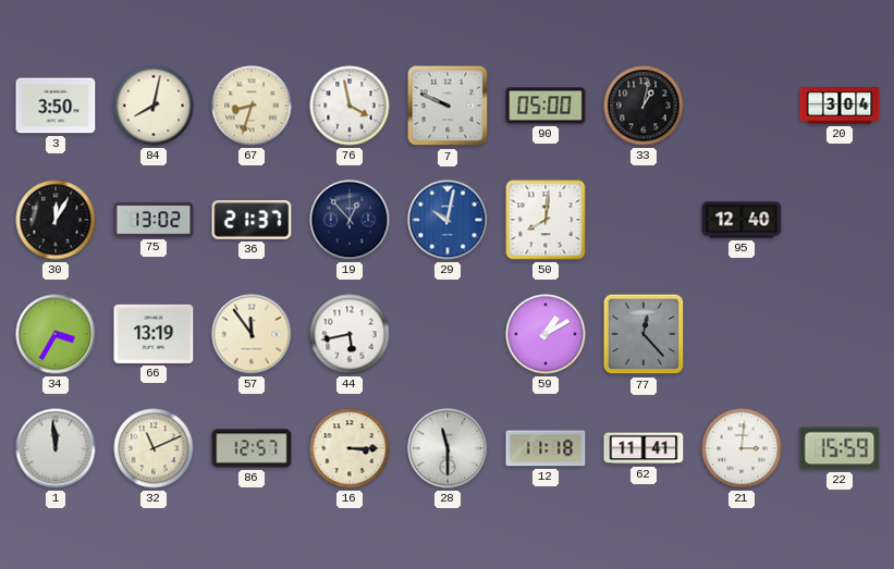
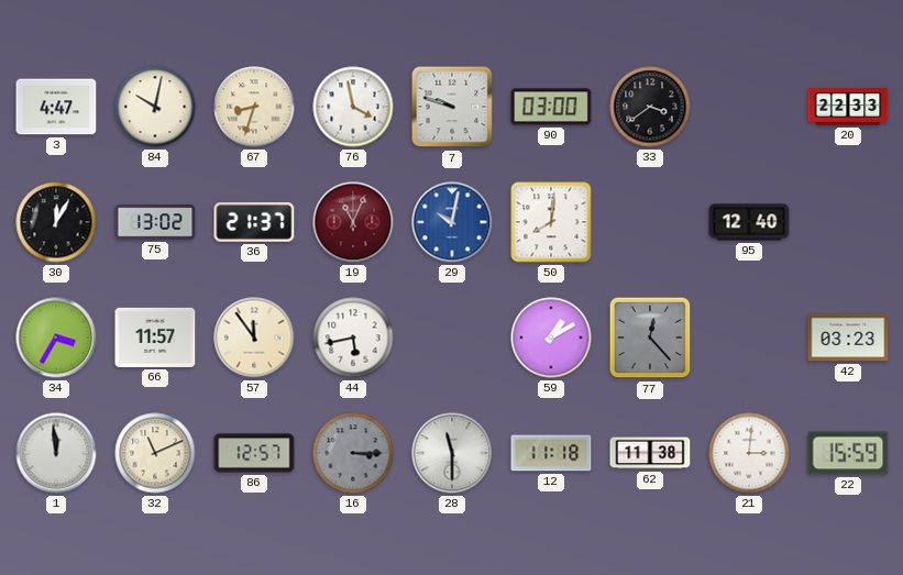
3: 3:50 -> 4:47 (56, 107)
84: 8:02 -> 10:02 (155, 107)
7: 9:49 -> 9:48 (452, 107)
90: 05:00 -> 03:00 (551, 107)
33: 1:02 -> 3:39 (650, 107)
20: 3:04 -> 22:33 (848, 107)
19: 12:53 -> 11:04 (353, 222)
19 dial: navy -> burgundy (353, 222)
66: 13:19 -> 11:57 (155, 338)
42: none -> 03:23 (848, 338)
16 dial: cream -> grey (353, 453)
62: 11:41 -> 11:38 (650, 453)
